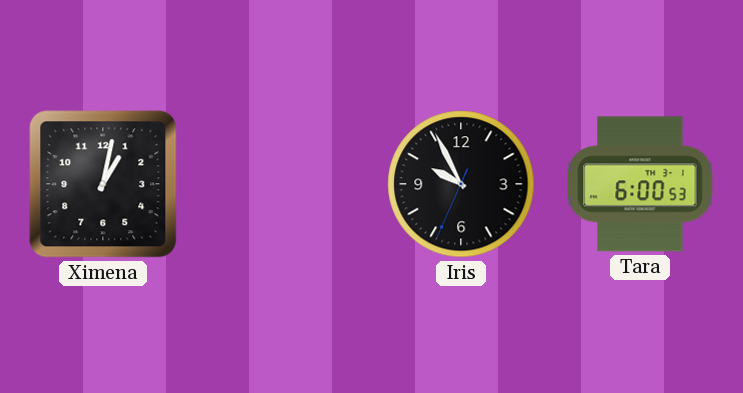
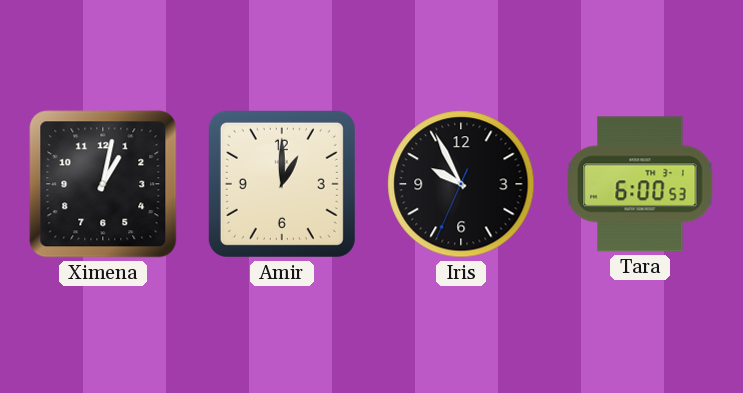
Amir: none -> 1:00 (282, 184)
